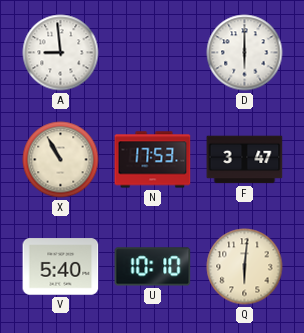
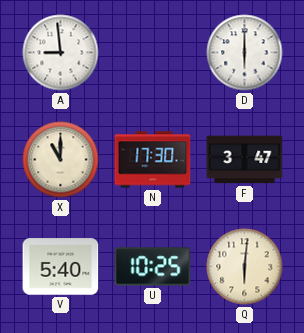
X: 10:55 -> 11:00 (61, 160)
N: 17:53 -> 17:30 (153, 160)
U: 10:10 -> 10:25 (153, 267)
